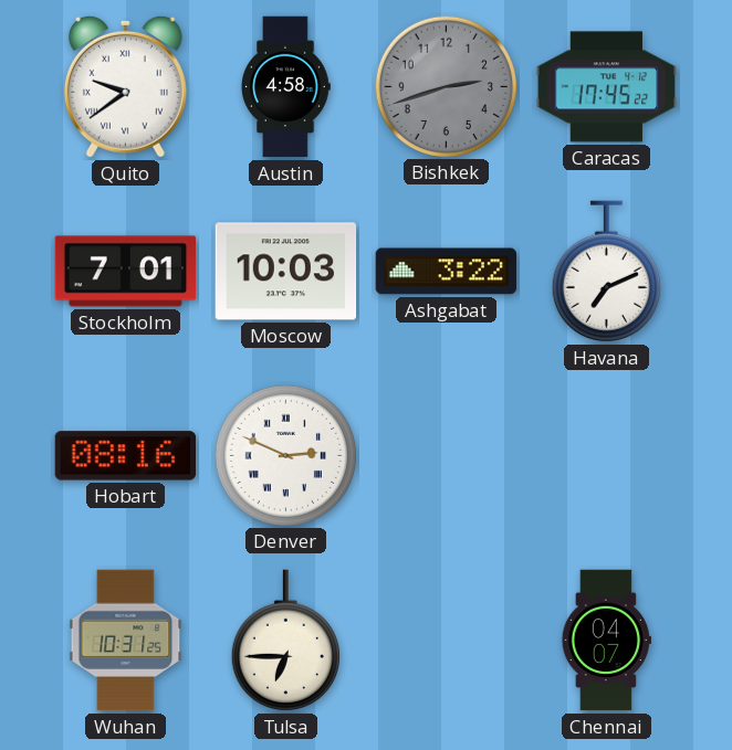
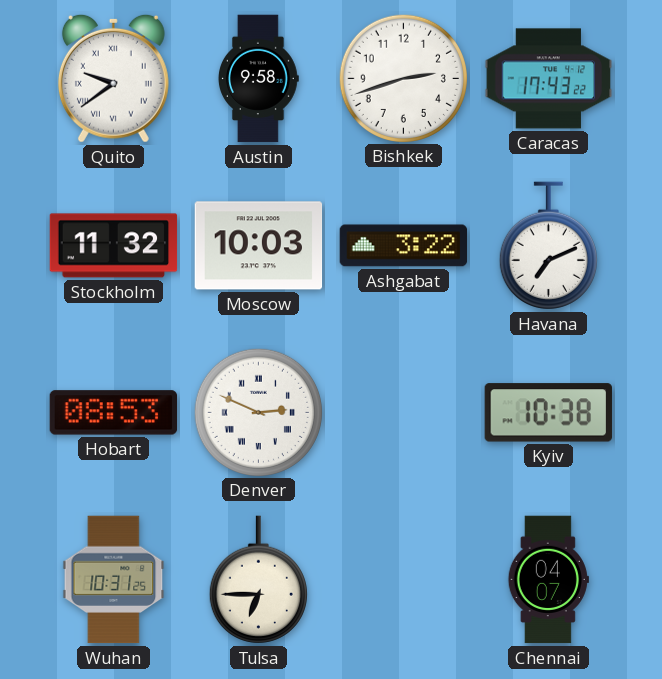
Austin: 4:58 -> 9:58 (259, 79)
Bishkek dial: grey -> white (403, 78)
Caracas: 17:45 -> 17:43 (549, 79)
Stockholm: 7:01 -> 11:32 (114, 246)
Hobart: 08:16 -> 08:53 (114, 413)
Kyiv: none -> 10:38 (548, 413)
